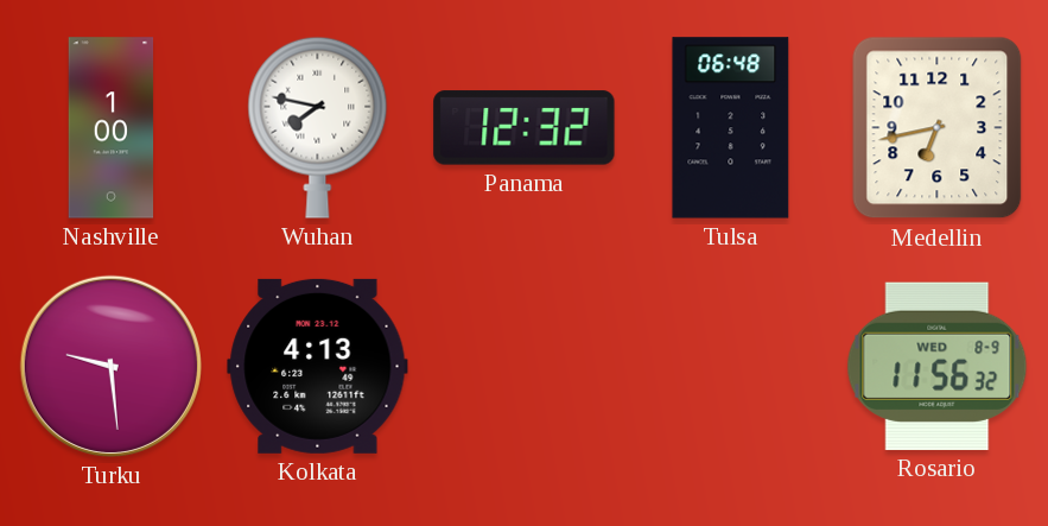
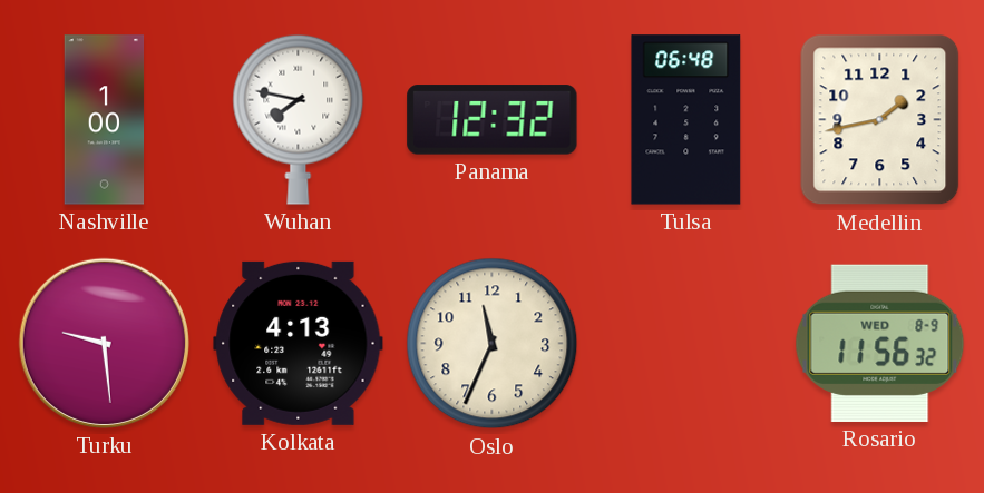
Medellin: 6:43 -> 1:43 (880, 120)
Oslo: none -> 11:34 (493, 344)
